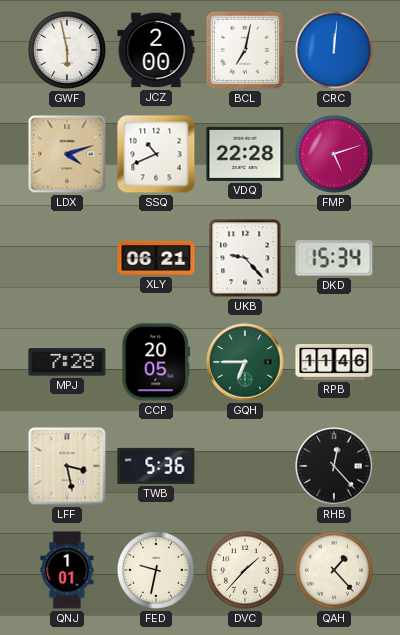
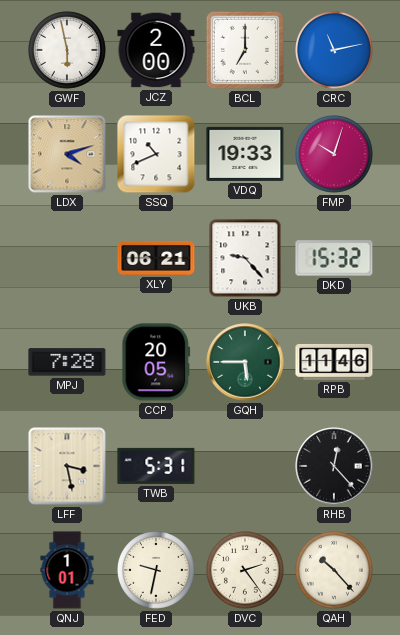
BCL: 7:02 -> 7:00 (245, 50)
CRC: 12:01 -> 11:13 (335, 51)
VDQ: 22:28 -> 19:33 (245, 154)
FMP: 5:12 -> 10:03 (335, 155)
DKD: 15:34 -> 15:32 (334, 258)
GQH: 6:45 -> 5:45 (245, 362)
TWB: 5:36 -> 5:31 (156, 466)
DVC: 1:37 -> 2:24 (246, 571)
QAH: 1:23 -> 10:23 (335, 571)
